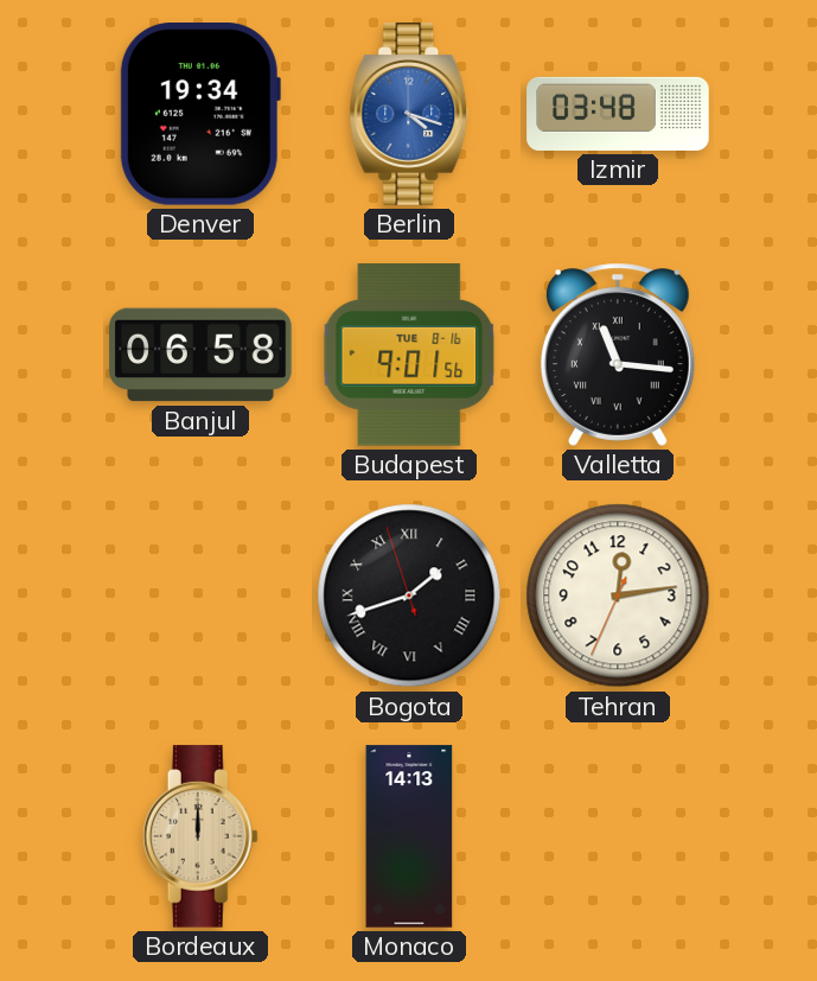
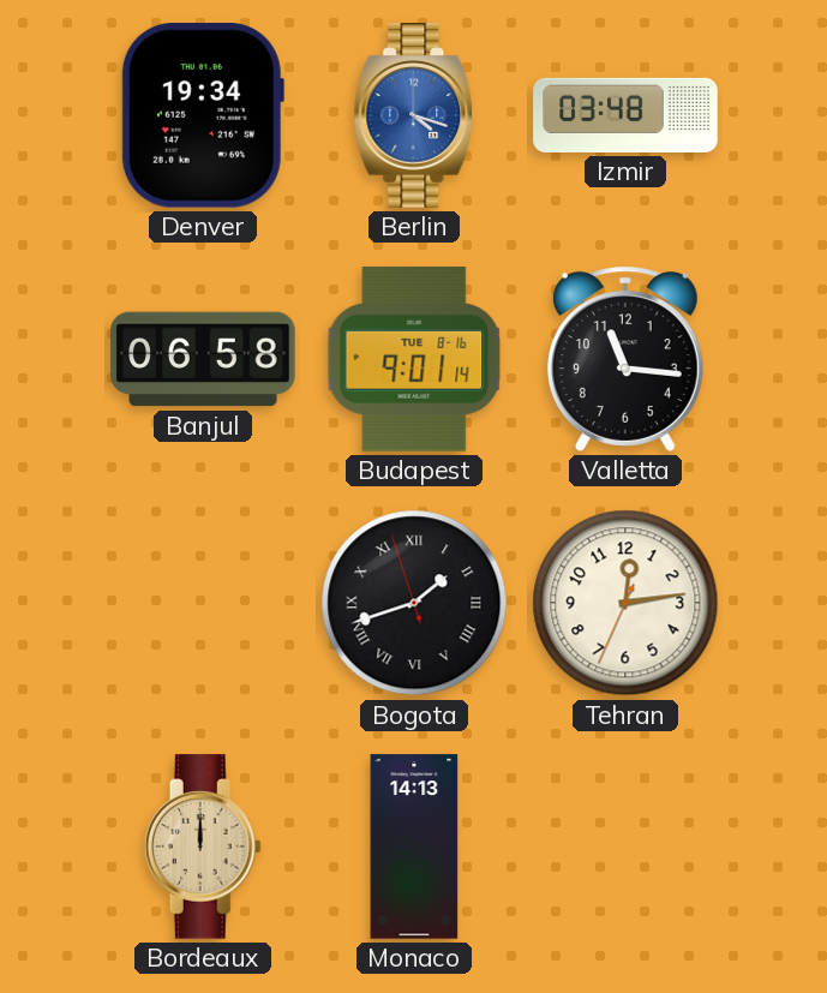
Budapest: 9:01:56 -> 9:01:14 (414, 359)
Valletta numerals: Roman -> Arabic (625, 359)
